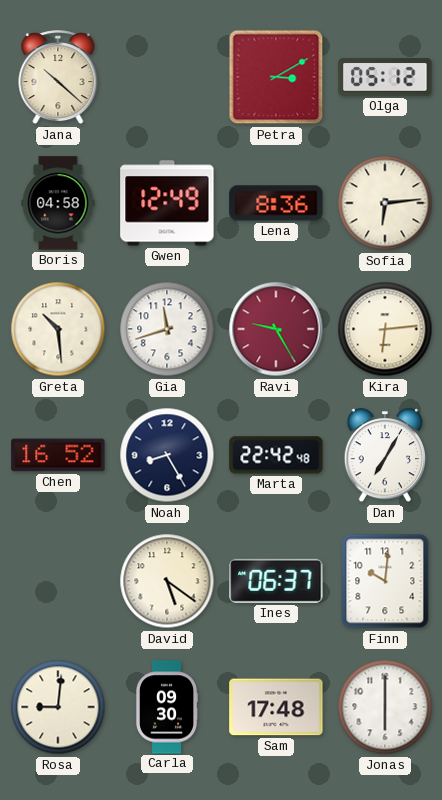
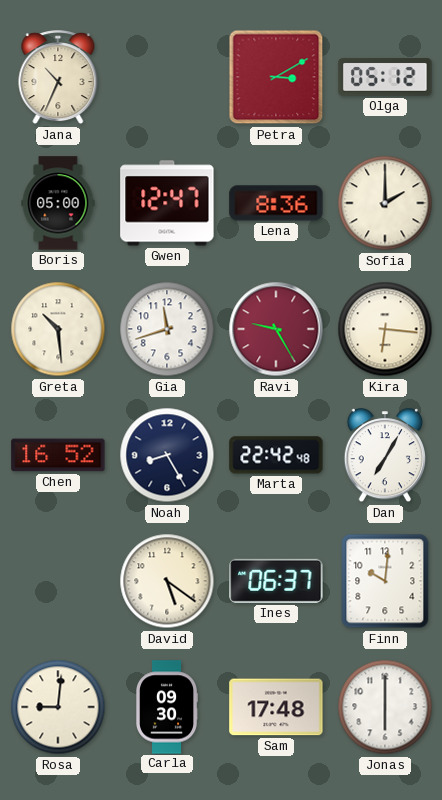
Jana: 10:22 -> 10:34 (58, 78)
Boris: 04:58 -> 05:00 (58, 203)
Gwen: 12:49 -> 12:47 (167, 203)
Sofia: 6:14 -> 2:00 (385, 203)
Kira: 6:14 -> 6:16 (385, 329)
